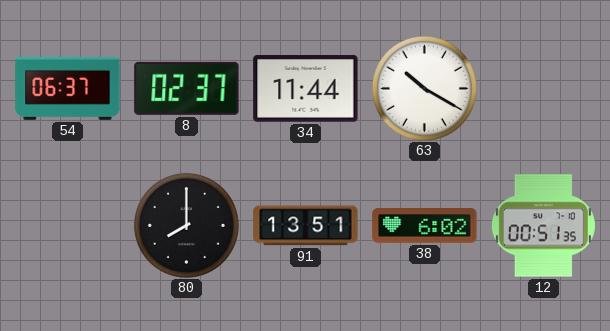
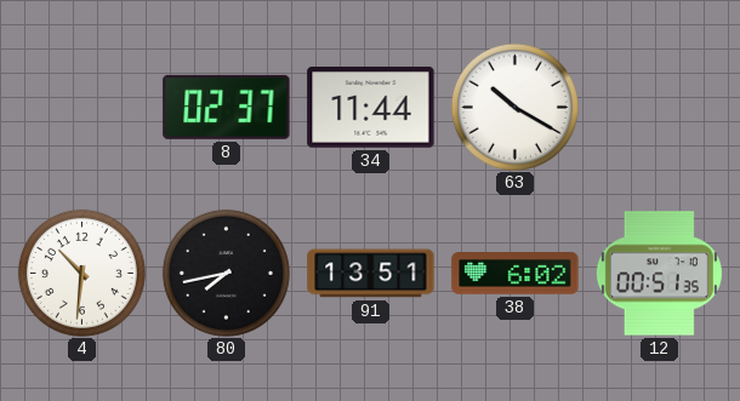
54: 06:37 -> none (68, 88)
4: none -> 10:31 (81, 273)
80: 8:00 -> 7:43 (226, 273)
